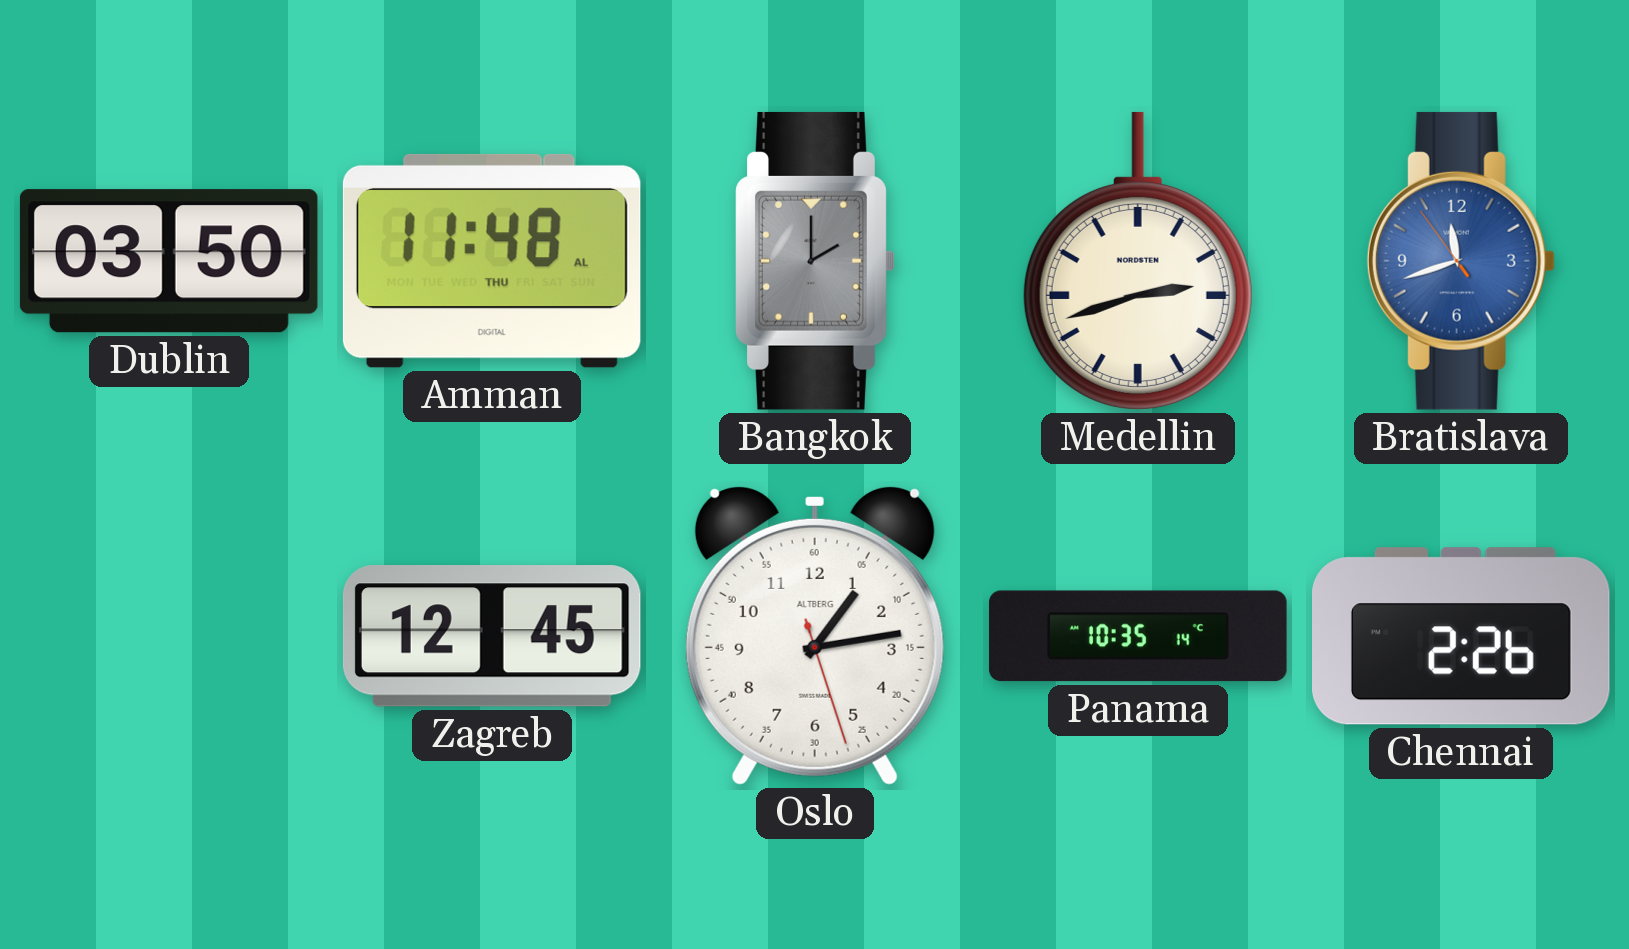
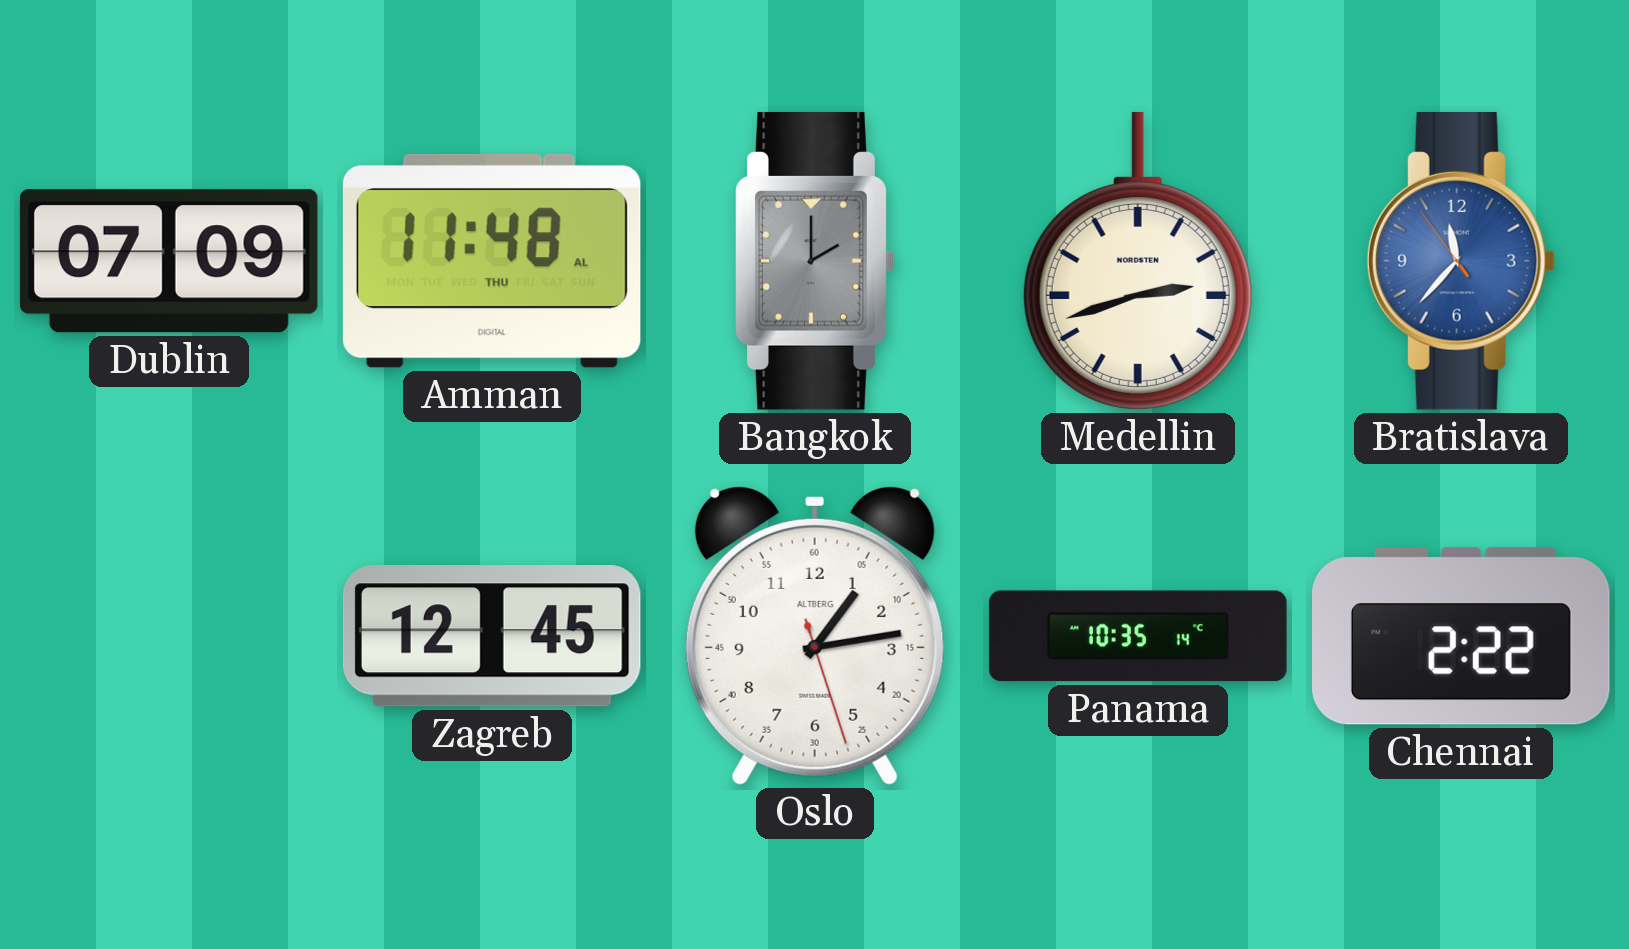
Dublin: 03:50 -> 07:09 (169, 261)
Bratislava: 11:41 -> 11:36 (1461, 261)
Chennai: 2:26 -> 2:22 (1462, 636)
